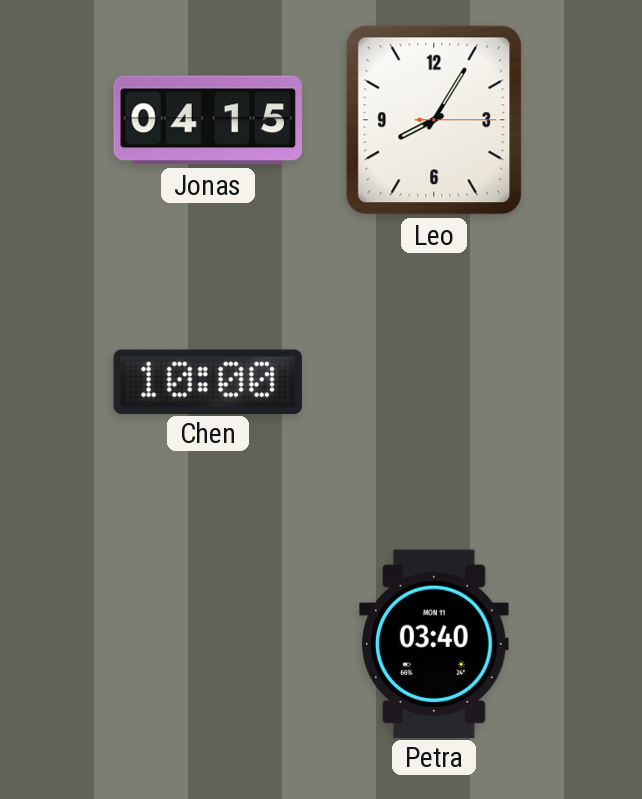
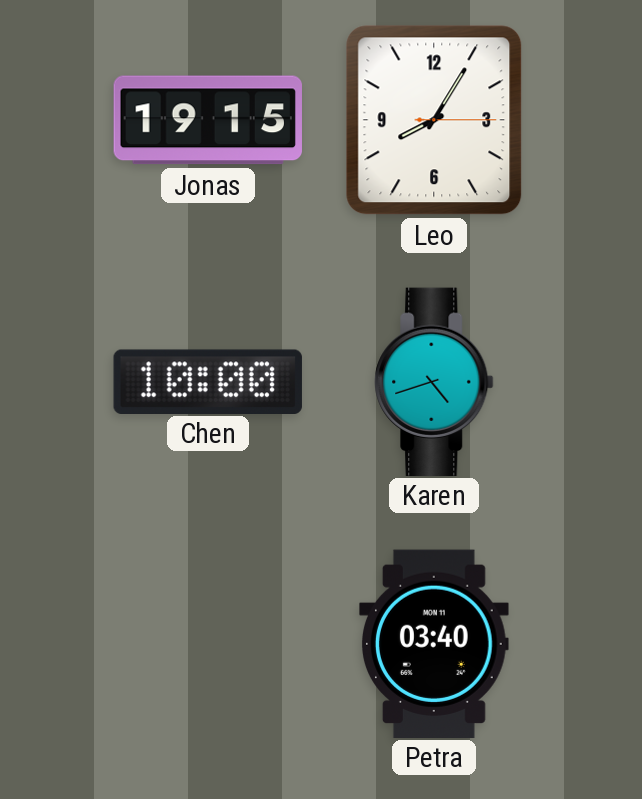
Jonas: 04:15 -> 19:15 (207, 120)
Karen: none -> 4:42 (434, 381)
